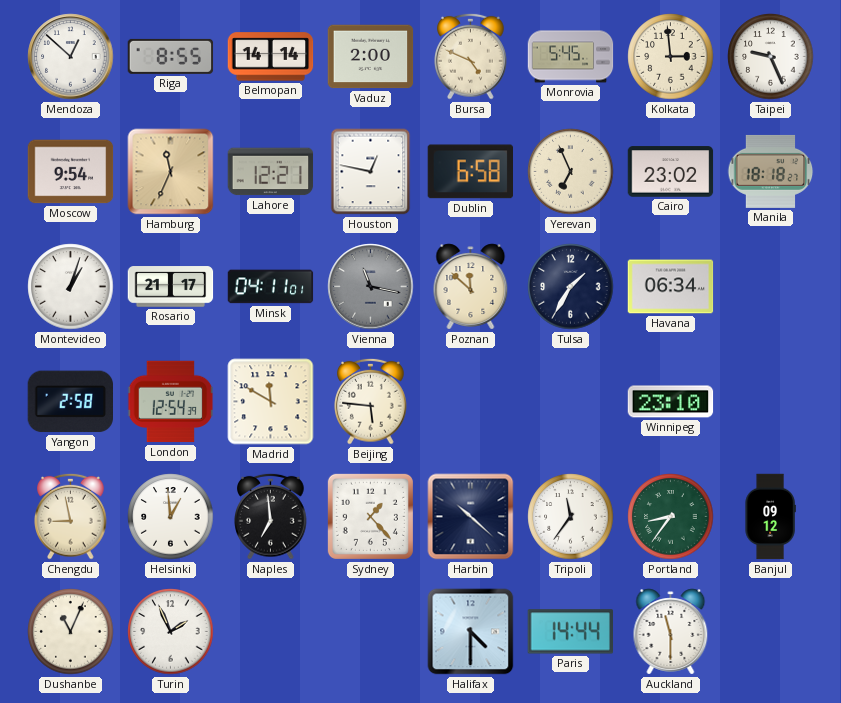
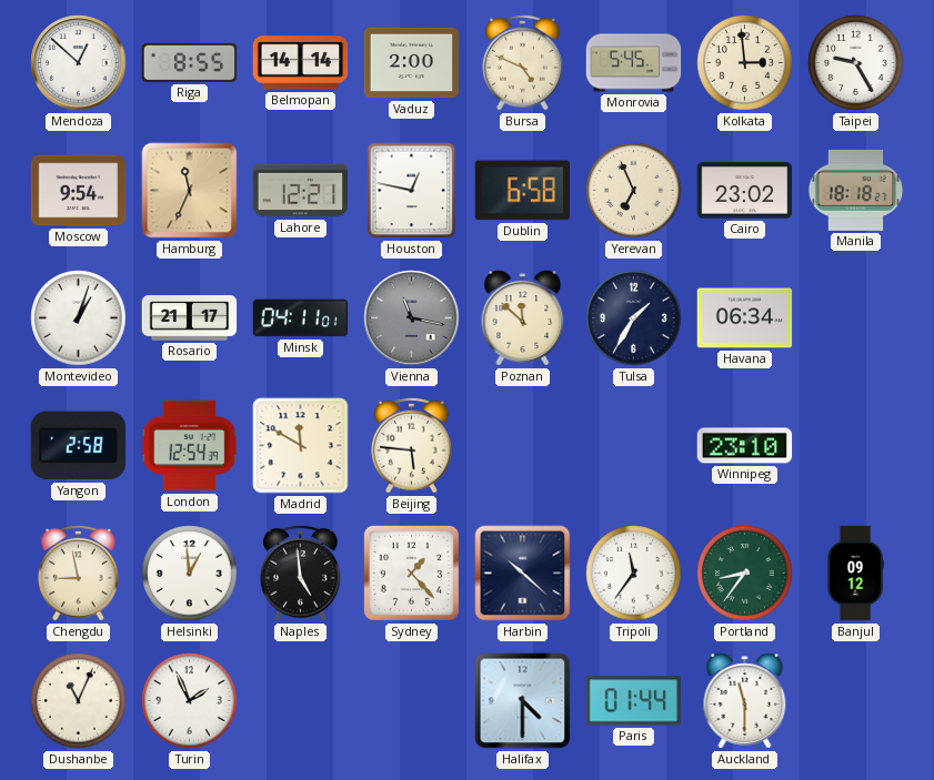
Taipei: 9:26 -> 9:25 (856, 63)
Naples: 6:59 -> 4:59 (301, 573)
Paris: 14:44 -> 01:44 (633, 701)
